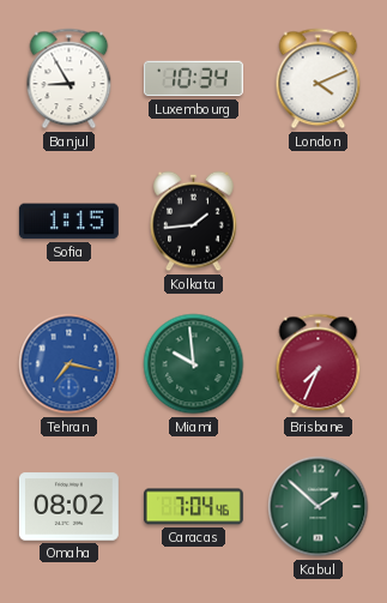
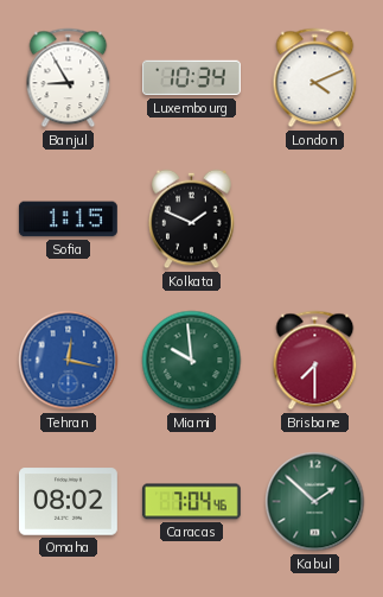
Kolkata: 1:44 -> 1:49 (192, 220)
Tehran: 7:17 -> 12:17 (69, 361)
Brisbane: 7:34 -> 7:30 (315, 361)
